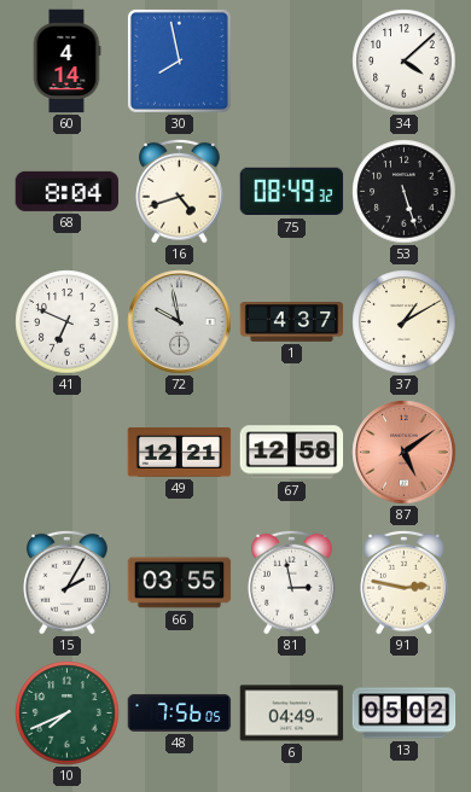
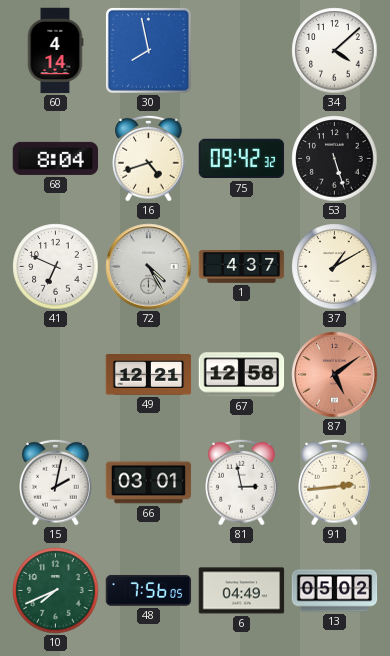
75: 08:49 -> 09:42 (242, 159)
72: 9:58 -> 4:25 (149, 267)
15: 2:05 -> 2:02 (56, 482)
66: 03:55 -> 03:01 (149, 483)
91: 2:47 -> 2:44 (335, 482)
